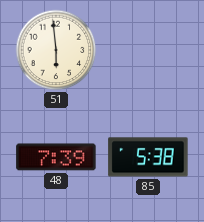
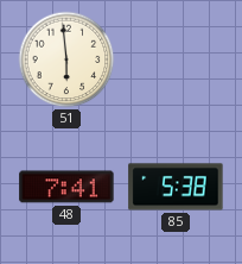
48: 7:39 -> 7:41 (66, 187)
